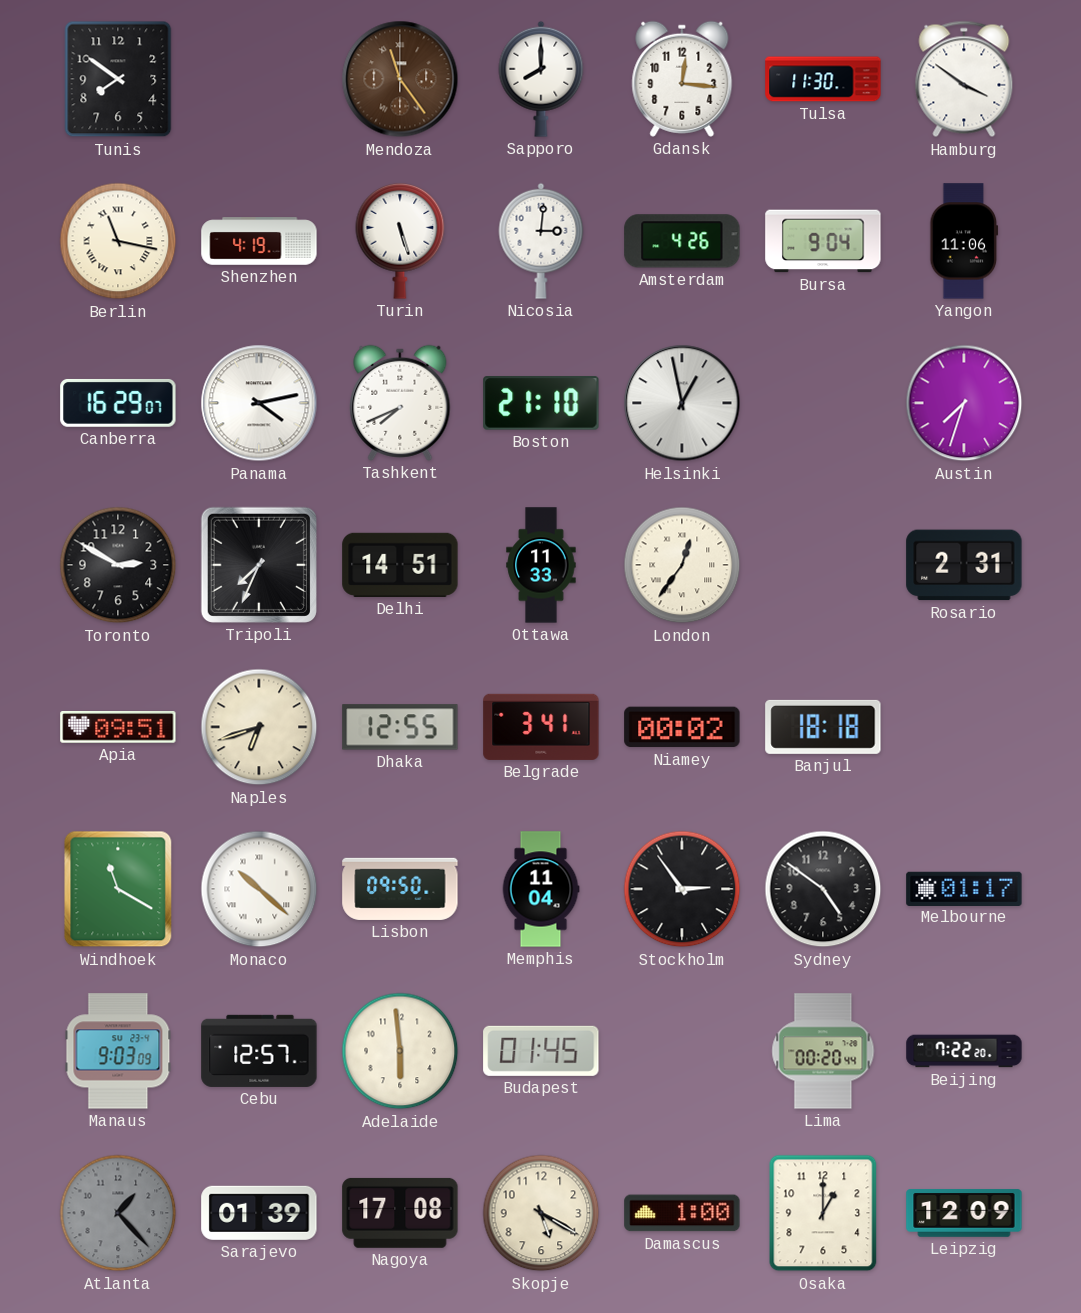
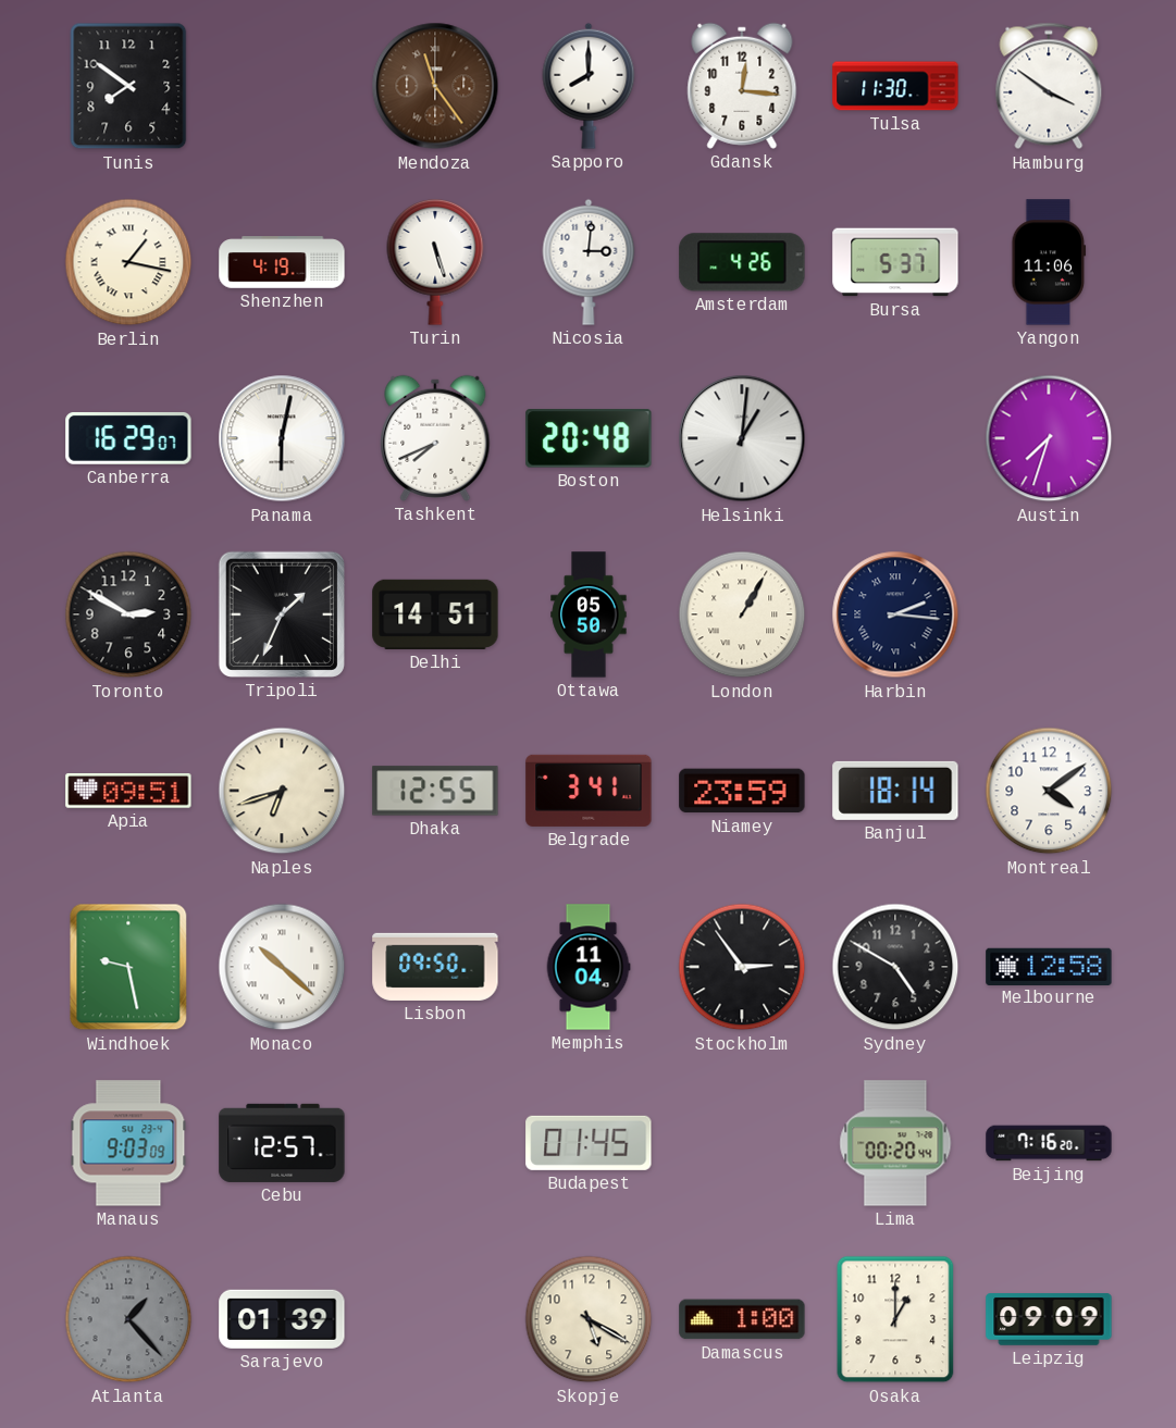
Berlin: 11:17 -> 1:17 (128, 262)
Bursa: 9:04 -> 5:37 (895, 262)
Panama: 4:13 -> 6:02 (282, 438)
Boston: 21:10 -> 20:48 (589, 438)
Helsinki: 12:58 -> 1:01 (742, 438)
Tripoli: 7:34 -> 1:34 (282, 614)
Ottawa: 11:33 -> 05:50 (589, 614)
London: 12:36 -> 1:05 (742, 614)
Harbin: none -> 2:16 (895, 614)
Rosario: 2:31 -> none (964, 565)
Niamey: 00:02 -> 23:59 (742, 791)
Banjul: 18:18 -> 18:14 (895, 791)
Montreal: none -> 4:09 (1049, 791)
Windhoek: 11:20 -> 9:28 (128, 967)
Sydney: 4:51 -> 4:50 (895, 967)
Melbourne: 01:17 -> 12:58 (1049, 966)
Adelaide: 5:59 -> none (400, 1051)
Beijing: 7:22 -> 7:16 (1049, 1143)
Nagoya: 17:08 -> none (400, 1213)
Leipzig: 12:09 -> 09:09 (1049, 1319)
